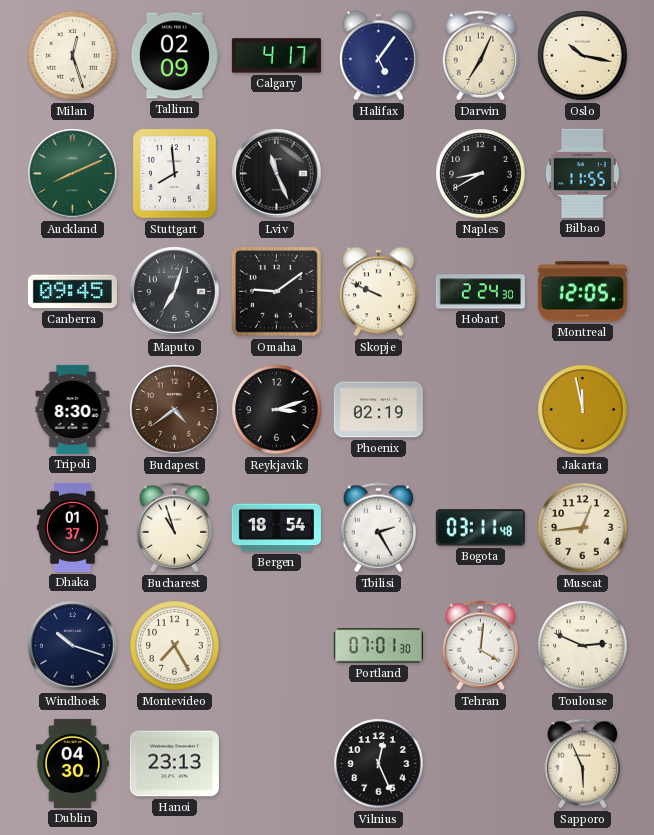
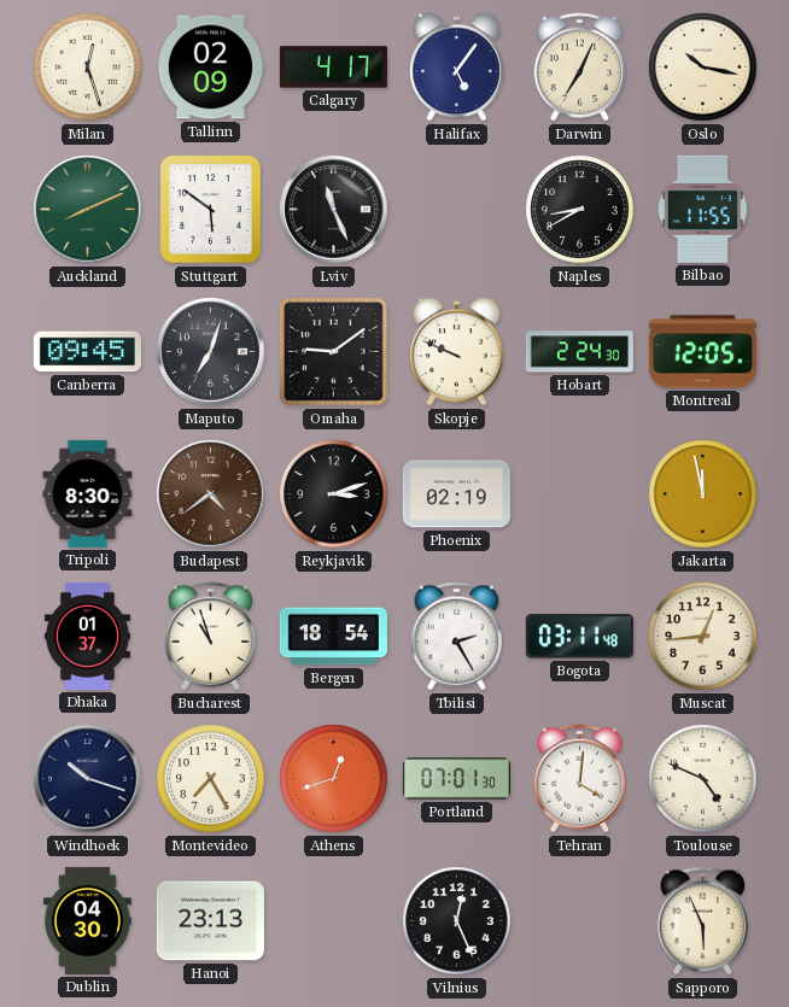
Stuttgart: 7:59 -> 5:51 (211, 210)
Athens: none -> 12:42 (334, 779)
Toulouse: 2:49 -> 4:49 (703, 779)
